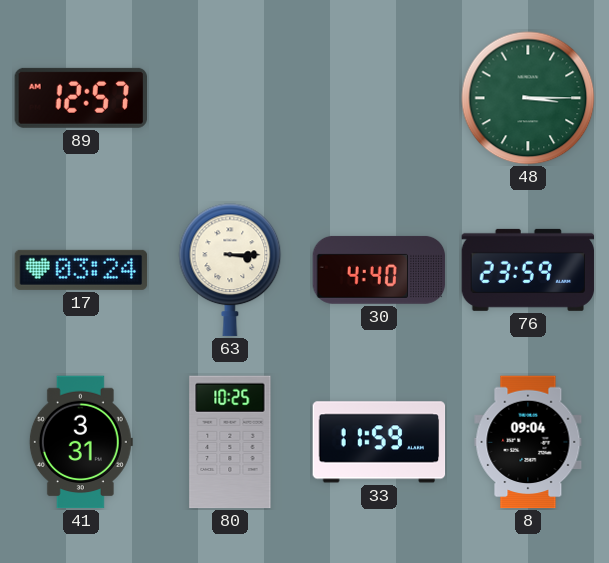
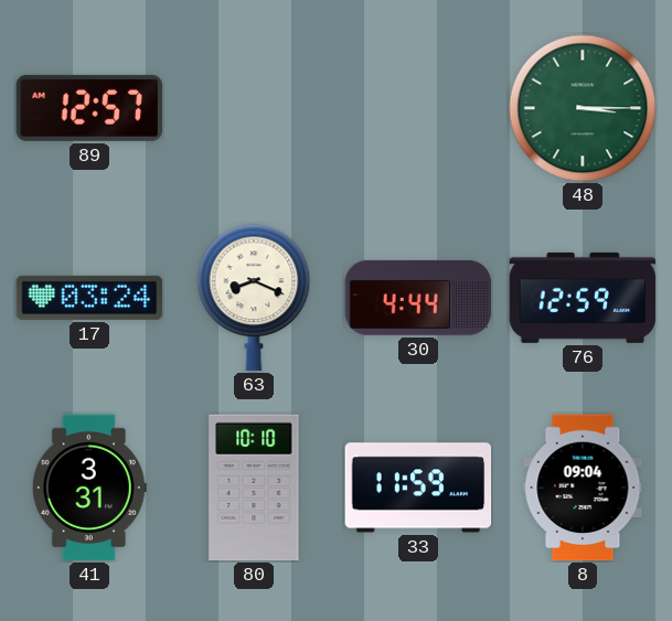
63: 3:15 -> 8:19 (254, 298)
30: 4:40 -> 4:44 (418, 298)
76: 23:59 -> 12:59 (583, 298)
80: 10:25 -> 10:10 (254, 488)
